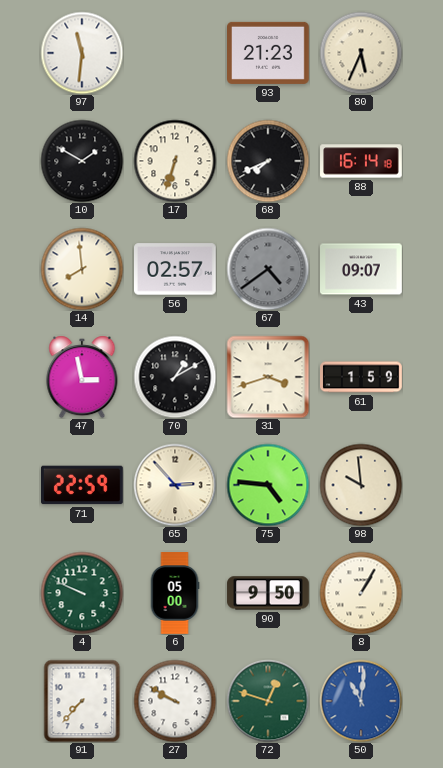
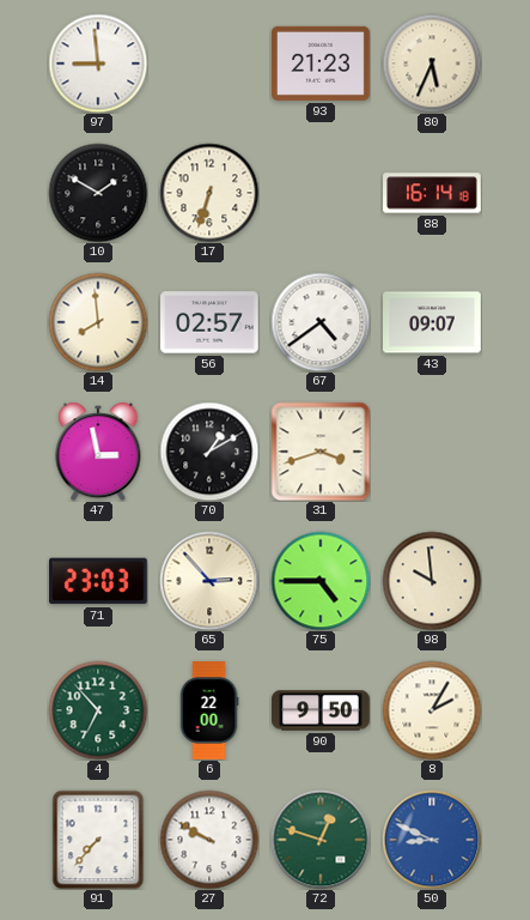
97: 11:31 -> 8:59 (98, 63)
68: 7:41 -> none (268, 161)
67 dial: grey -> white (321, 322)
61: 1:59 -> none (361, 377)
71: 22:59 -> 23:03 (99, 581)
75: 4:46 -> 4:45 (321, 581)
4: 9:49 -> 6:53 (98, 710)
6: 05:00 -> 22:00 (209, 710)
8: 1:05 -> 2:05 (432, 710)
50: 11:01 -> 8:49 (432, 840)
